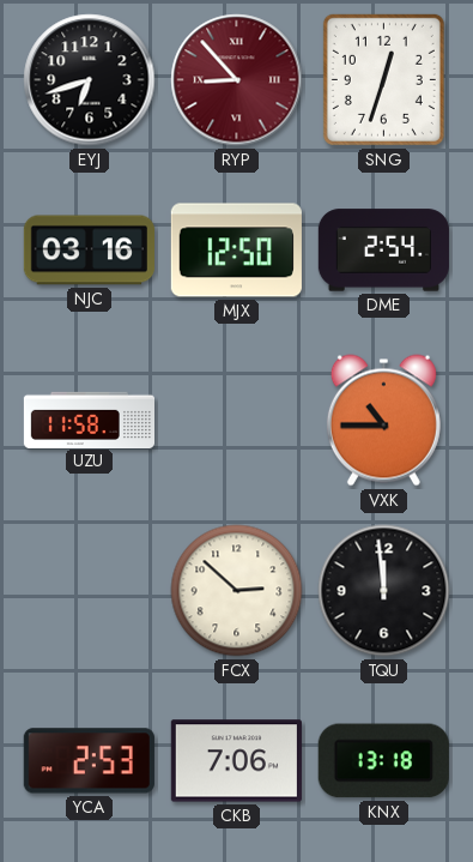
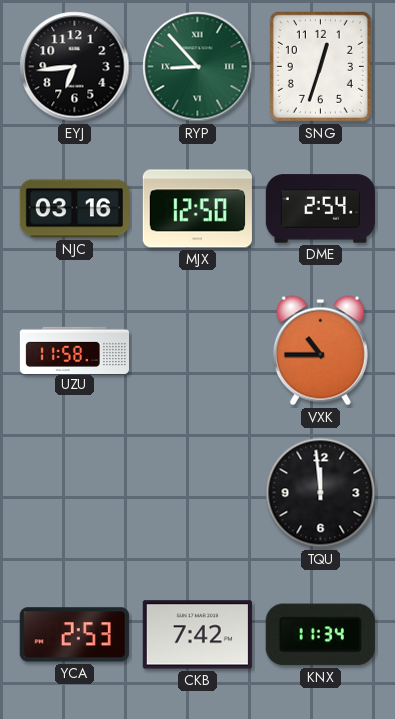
EYJ: 6:42 -> 6:44 (75, 67)
RYP dial: burgundy -> green (198, 67)
FCX: 2:52 -> none (237, 591)
CKB: 7:06 -> 7:42 (197, 635)
KNX: 13:18 -> 11:34 (320, 635)
